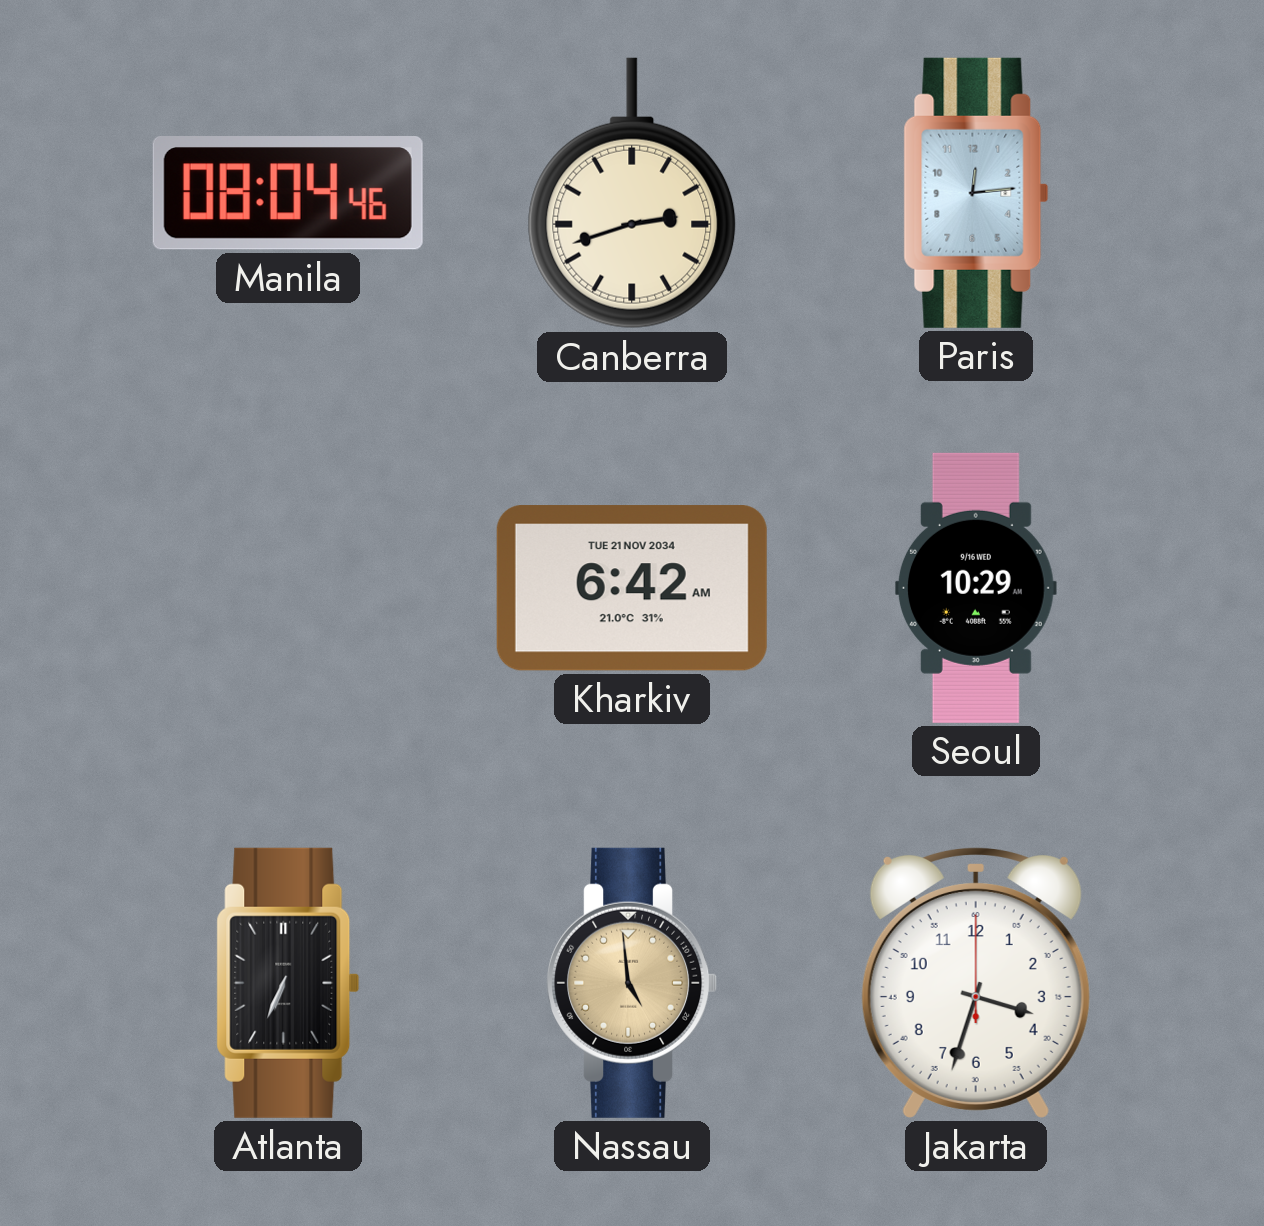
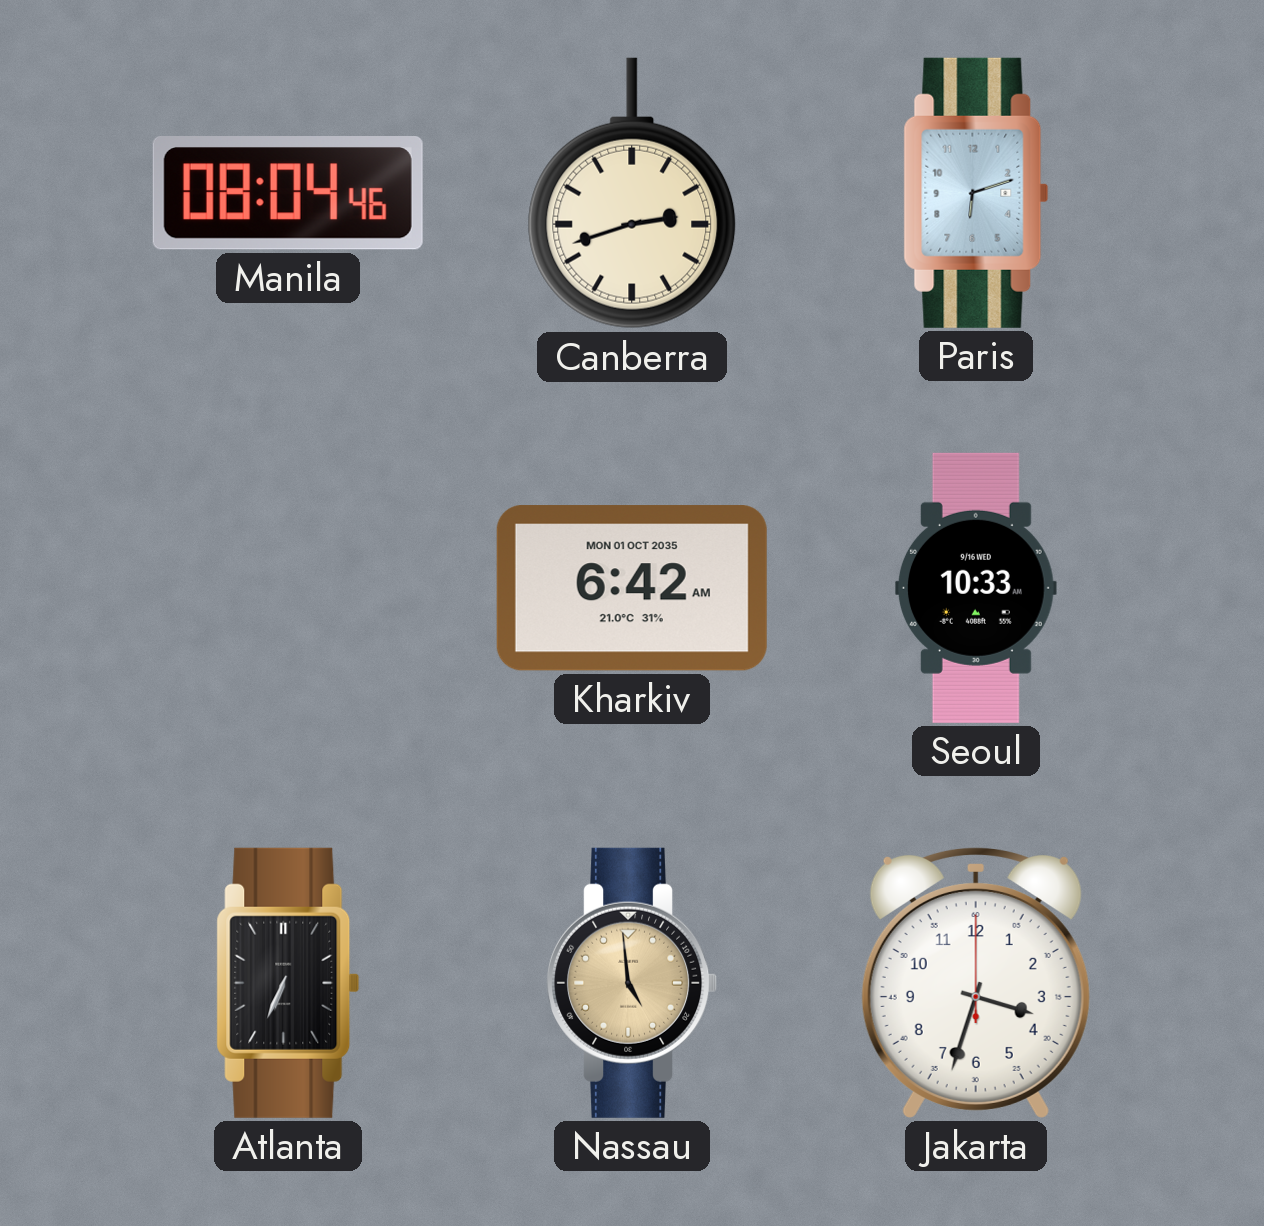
Paris: 12:14 -> 6:12 (976, 193)
Kharkiv date: TUE 21 NOV 2034 -> MON 01 OCT 2035 (632, 588)
Seoul: 10:29 -> 10:33 (976, 588)
